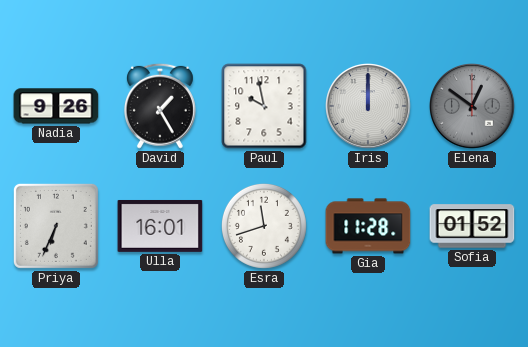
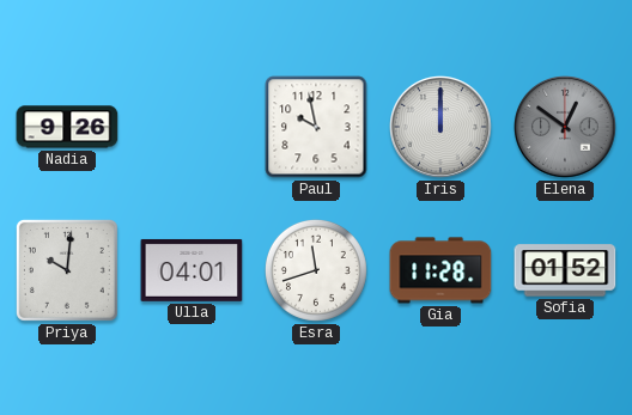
David: 1:25 -> none (160, 106)
Priya: 6:34 -> 10:01 (67, 270)
Ulla: 16:01 -> 04:01 (192, 270)
